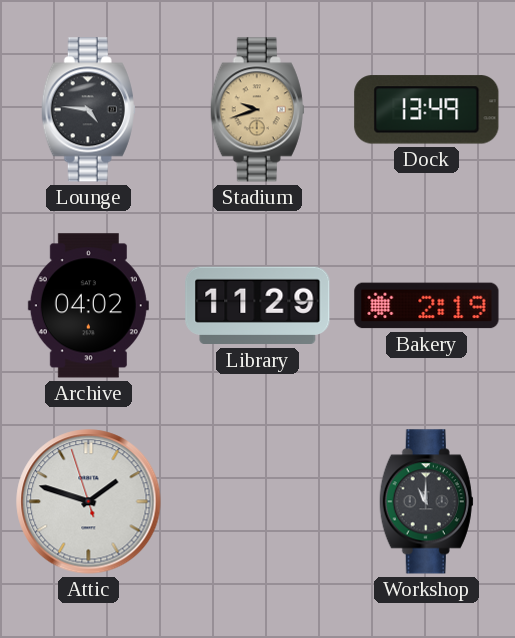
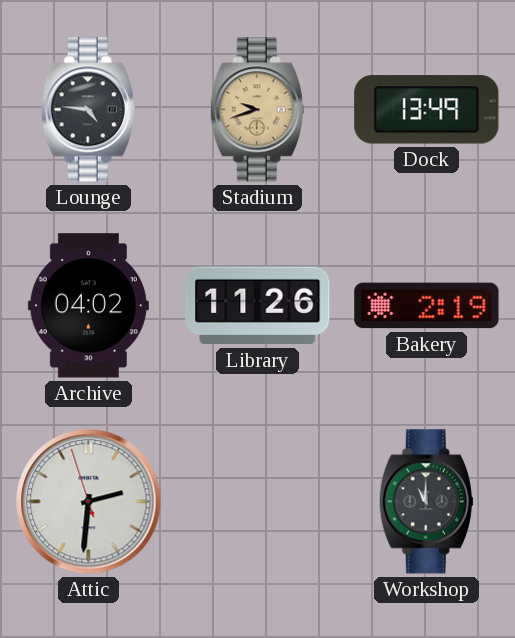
Library: 11:29 -> 11:26 (258, 306)
Attic: 1:47 -> 2:30 (89, 502)
